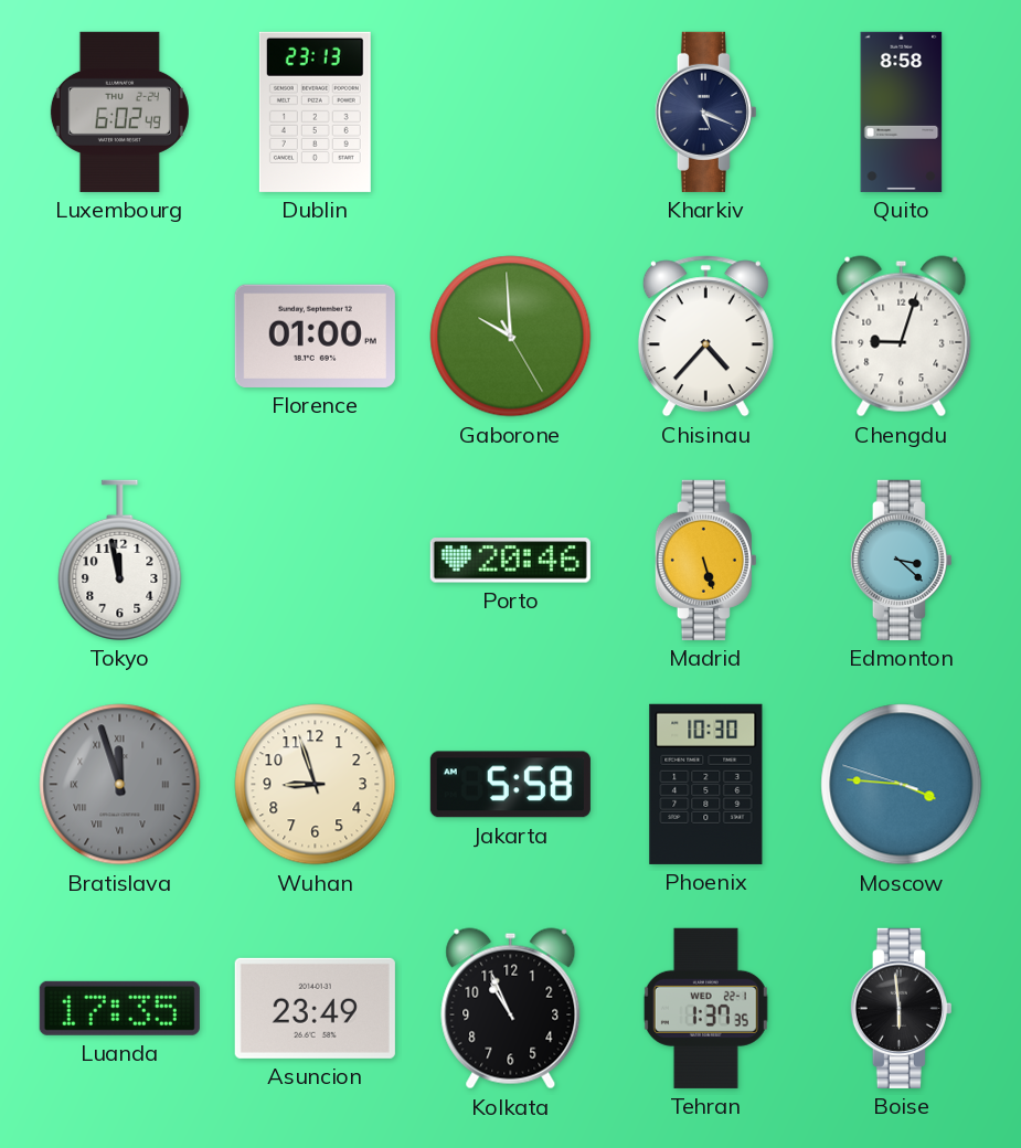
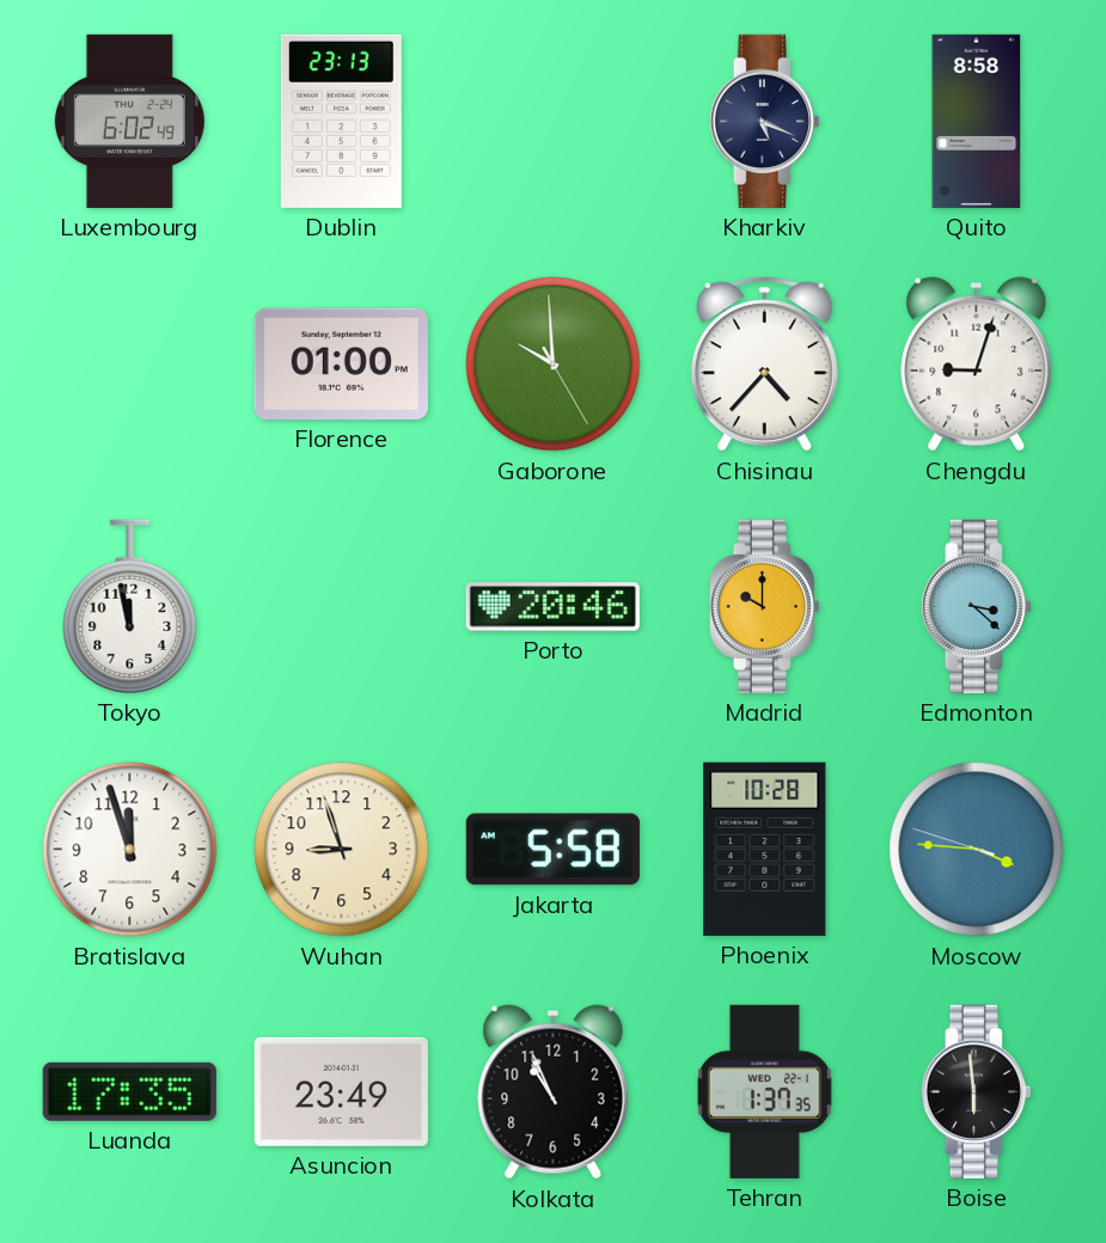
Madrid: 5:27 -> 10:00 (764, 606)
Bratislava dial: grey -> white (130, 850)
Bratislava numerals: Roman -> Arabic (130, 850)
Phoenix: 10:30 -> 10:28 (765, 849)
